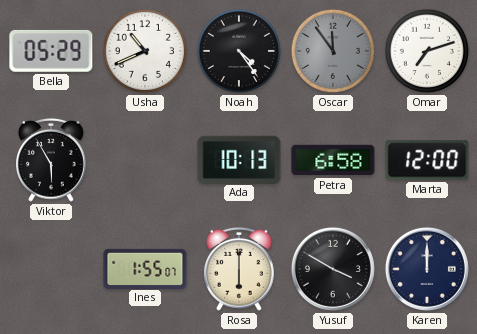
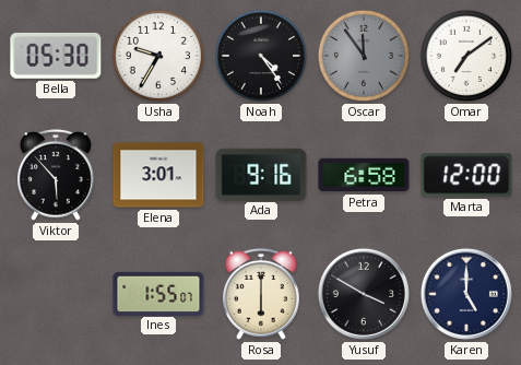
Bella: 05:29 -> 05:30 (56, 56)
Usha: 10:41 -> 9:35 (158, 56)
Omar: 7:12 -> 7:09 (466, 56)
Viktor: 5:55 -> 5:53 (57, 175)
Elena: none -> 3:01 (158, 175)
Ada: 10:13 -> 9:16 (261, 174)
Karen: 12:00 -> 5:00 (466, 294)
